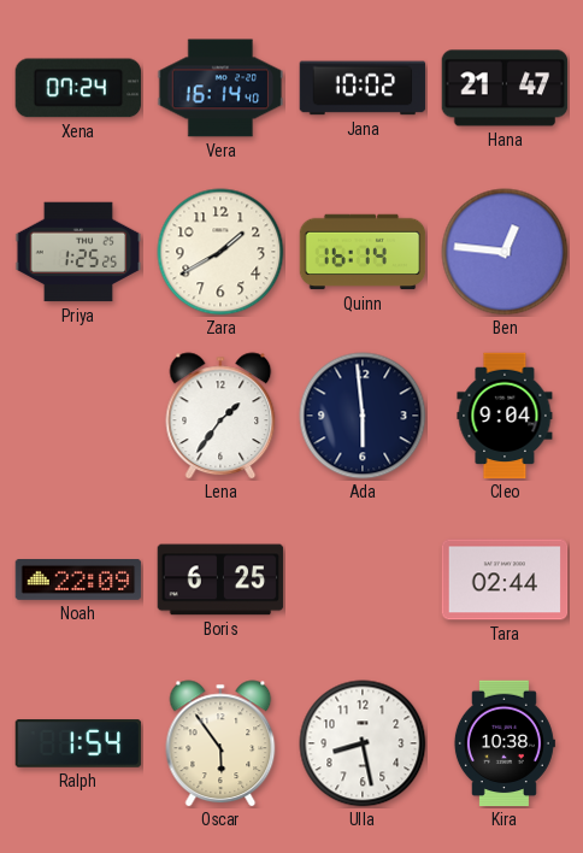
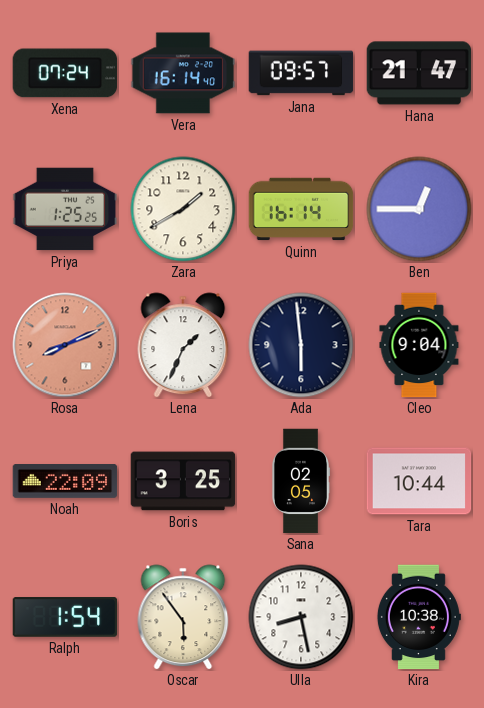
Jana: 10:02 -> 09:57 (301, 73)
Ben: 12:46 -> 12:45 (419, 209)
Rosa: none -> 8:11 (65, 345)
Lena: 1:36 -> 1:34 (183, 345)
Boris: 6:25 -> 3:25 (183, 481)
Sana: none -> 02:05 (300, 481)
Tara: 02:44 -> 10:44 (419, 481)
